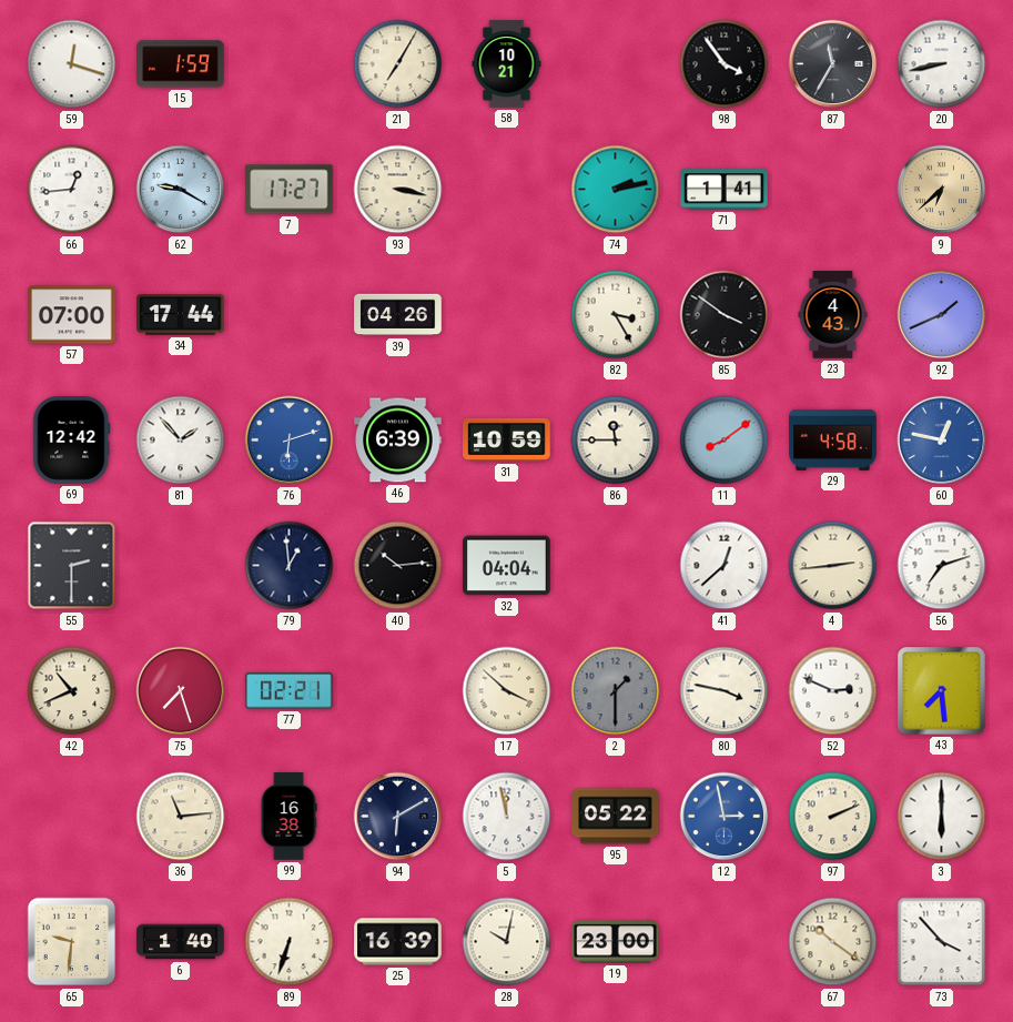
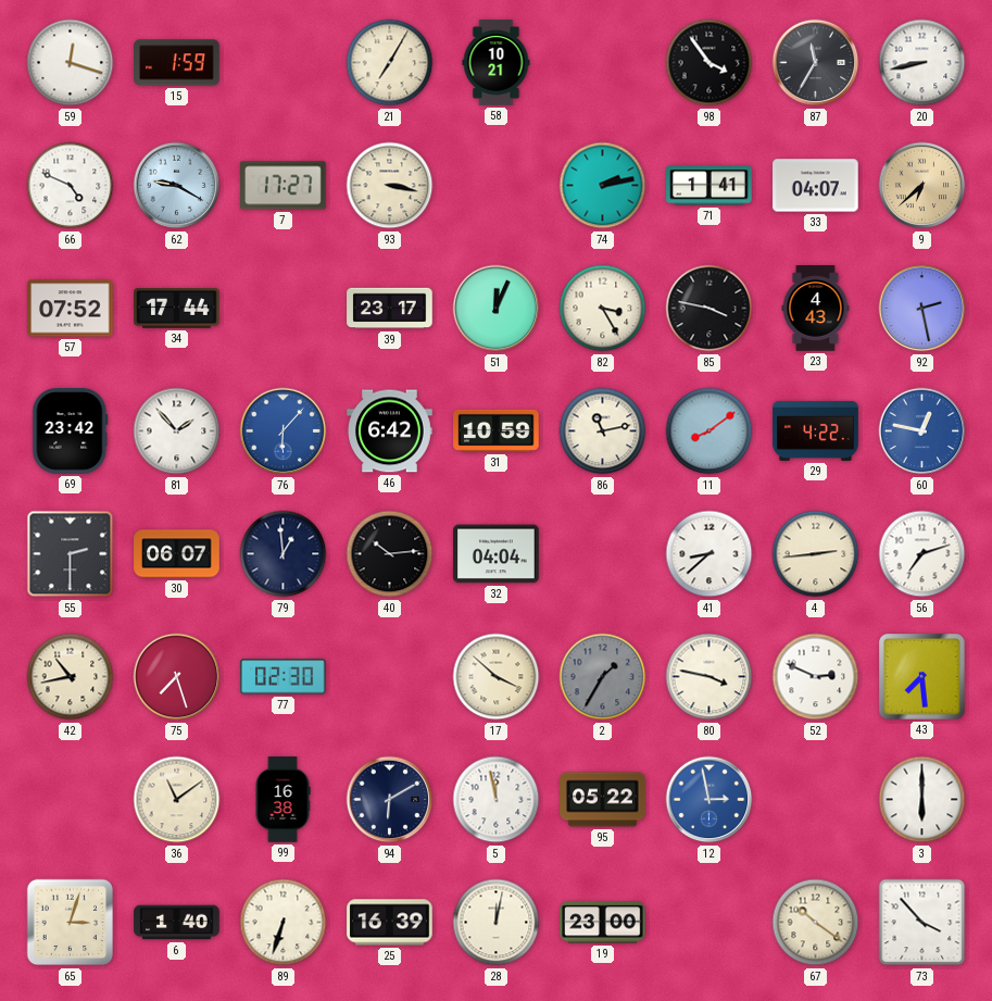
66: 12:44 -> 4:49 (71, 186)
33: none -> 04:07 (816, 186)
57: 07:00 -> 07:52 (71, 309)
39: 04:26 -> 23:17 (390, 309)
51: none -> 12:04 (497, 309)
85: 3:51 -> 3:47 (710, 309)
92: 1:41 -> 2:28 (922, 309)
69: 12:42 -> 23:42 (71, 431)
76: 6:12 -> 6:07 (284, 431)
46: 6:39 -> 6:42 (390, 431)
86: 11:45 -> 11:13 (603, 431)
29: 4:58 -> 4:22 (816, 430)
30: none -> 06:07 (177, 554)
41: 12:38 -> 8:38 (710, 554)
42: 10:41 -> 10:43 (71, 677)
77: 02:21 -> 02:30 (284, 677)
2: 1:30 -> 1:35 (603, 677)
36: 11:14 -> 11:09 (177, 800)
97: 2:11 -> none (833, 817)
65: 9:31 -> 3:03 (71, 923)
28: 10:02 -> 12:02 (497, 923)
